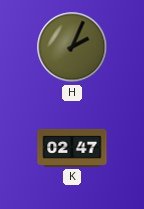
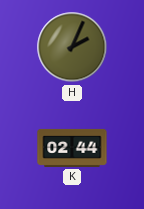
K: 02:47 -> 02:44 (72, 148)
